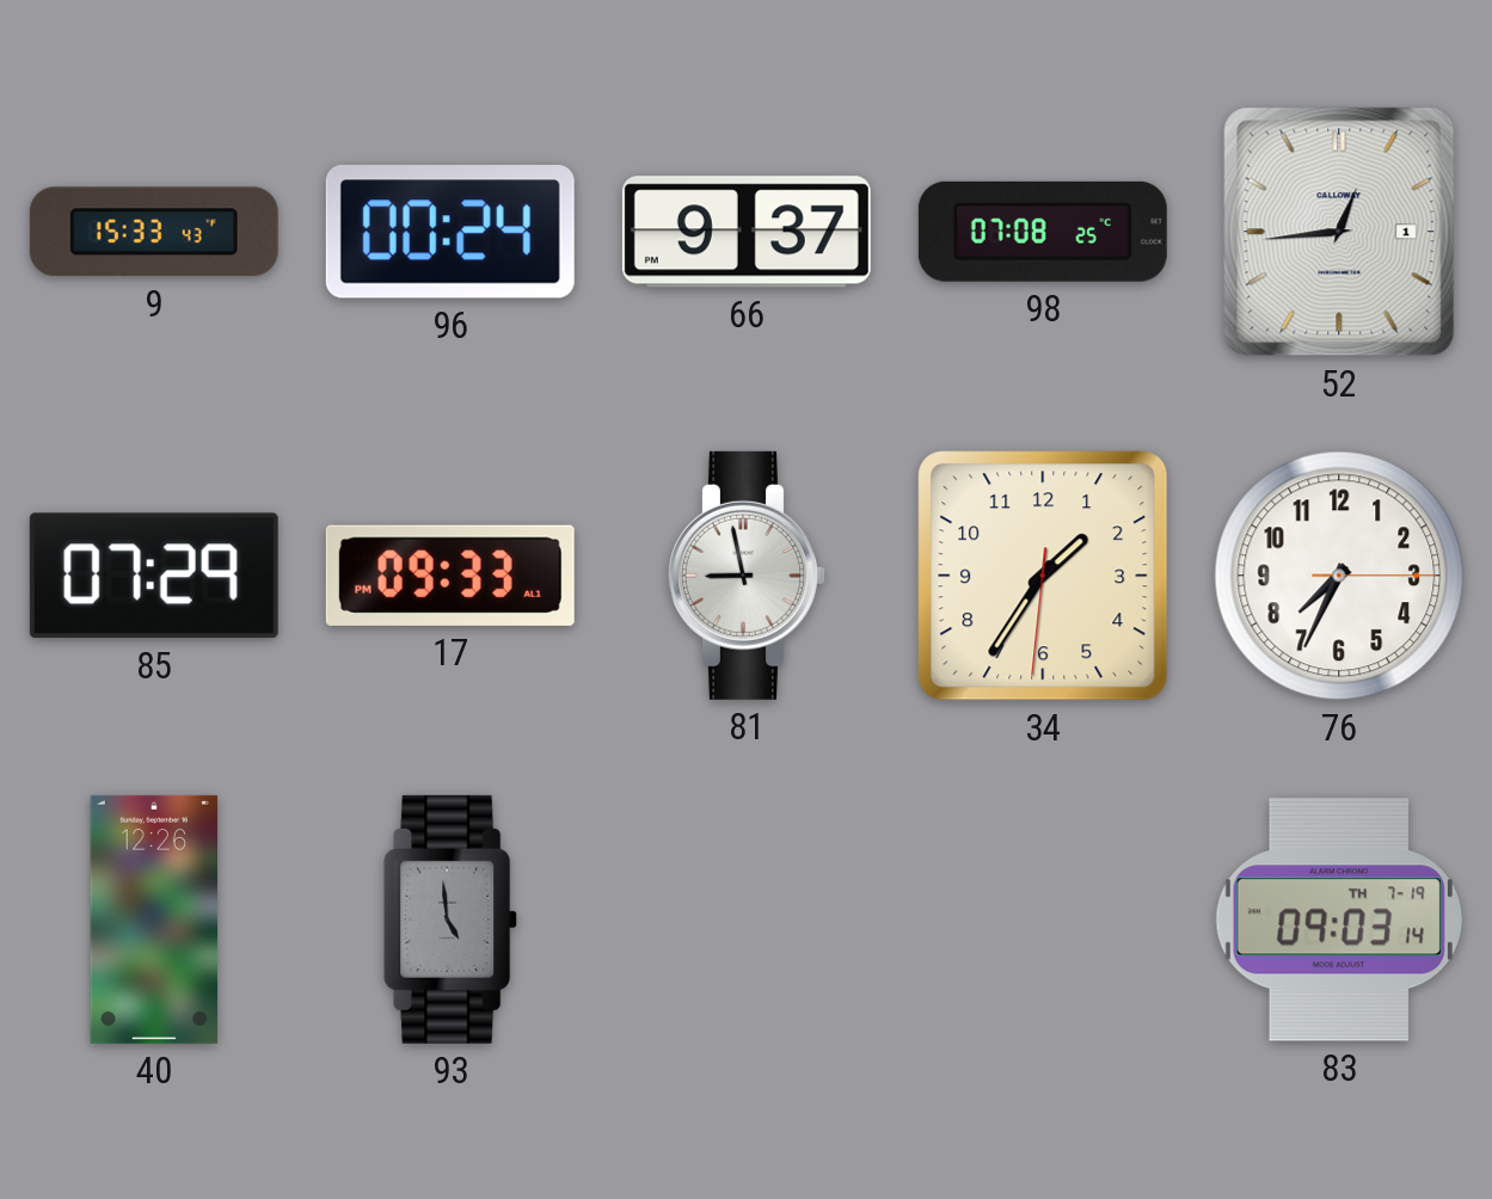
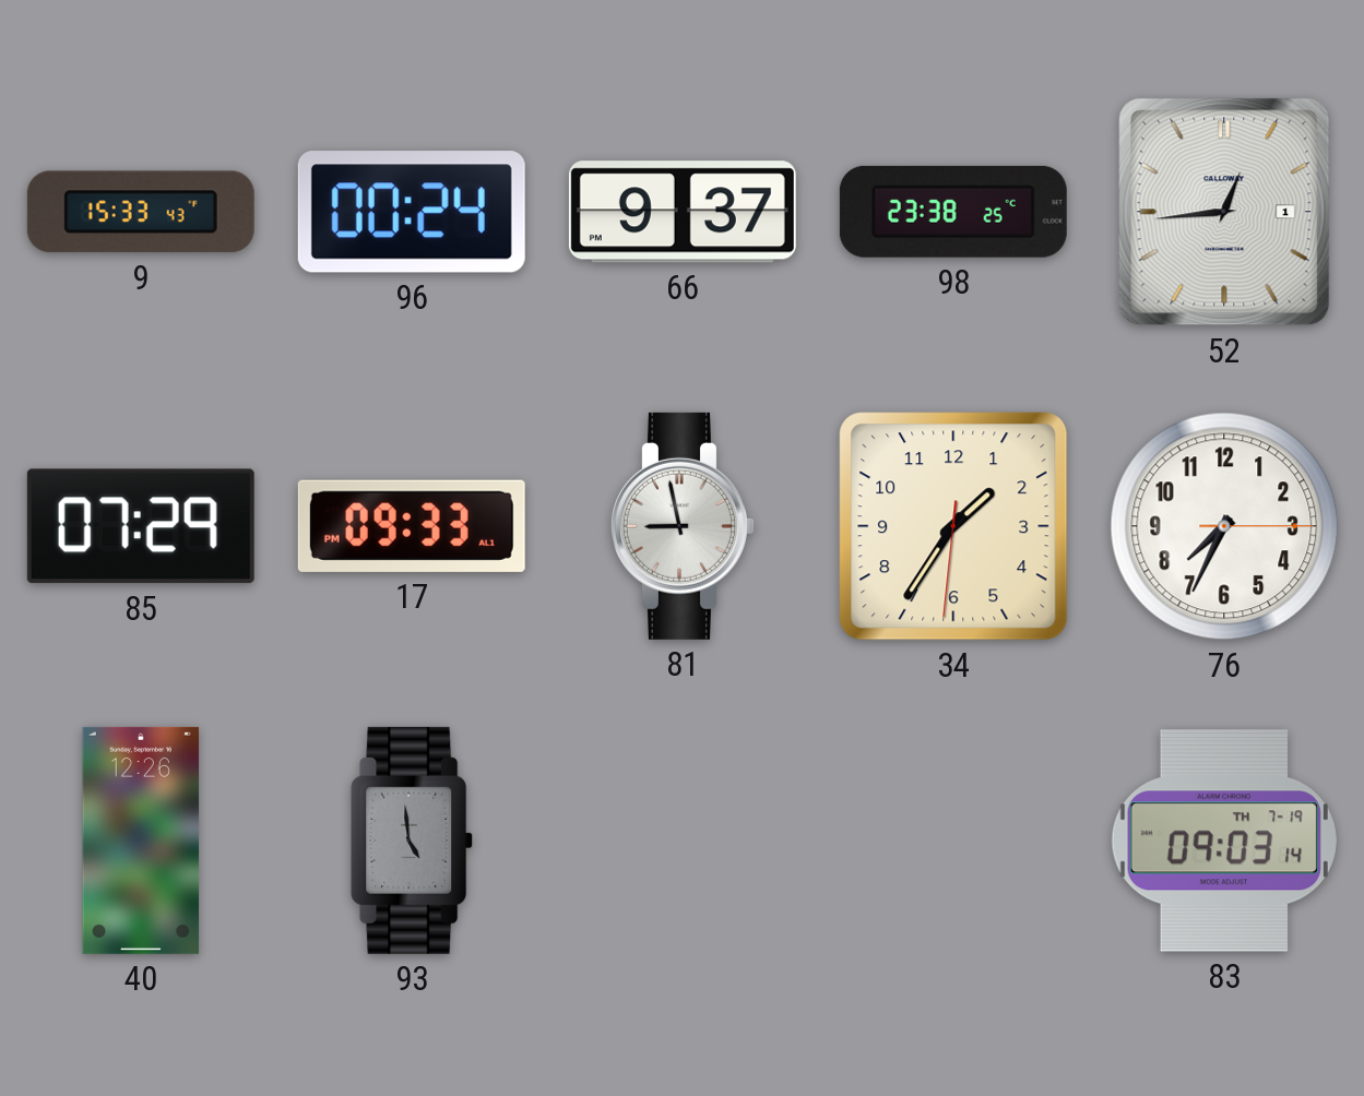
98: 07:08 -> 23:38 (953, 212)
